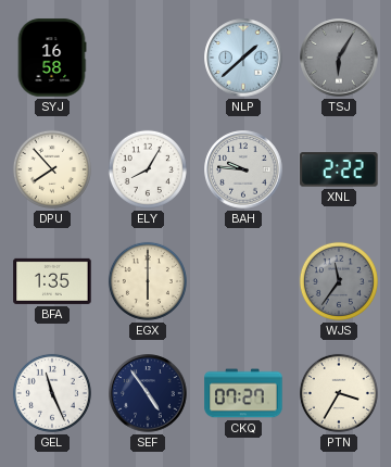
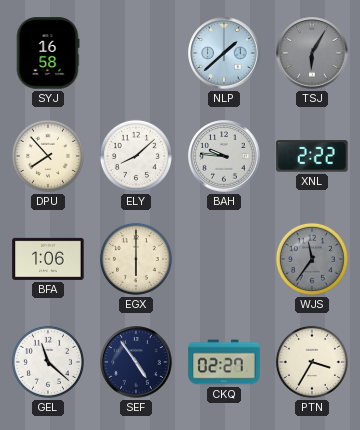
ELY: 8:05 -> 8:08 (136, 156)
BFA: 1:35 -> 1:06 (48, 259)
GEL: 11:26 -> 11:22 (48, 362)
CKQ: 07:27 -> 02:27 (224, 362)
